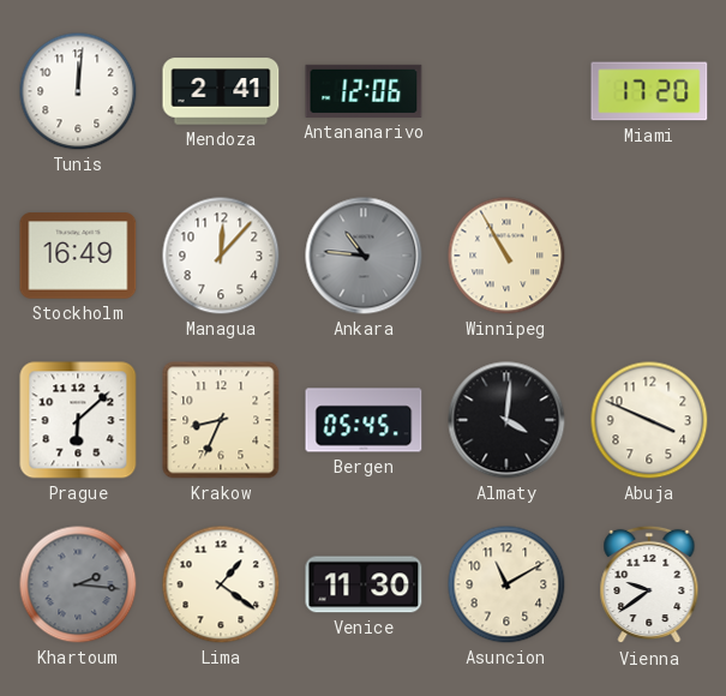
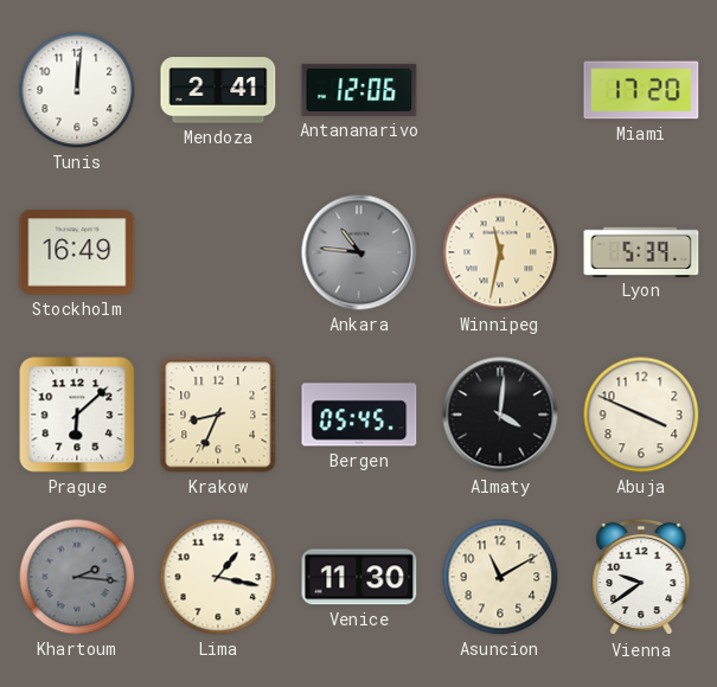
Managua: 12:07 -> none (221, 256)
Winnipeg: 10:55 -> 11:32 (500, 252)
Lyon: none -> 5:39 (641, 251)
Lima: 1:21 -> 1:17 (218, 577)
